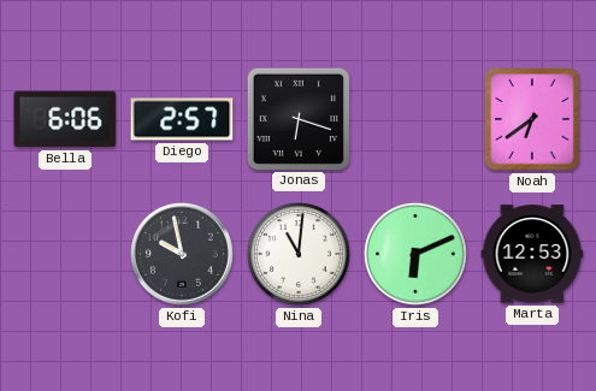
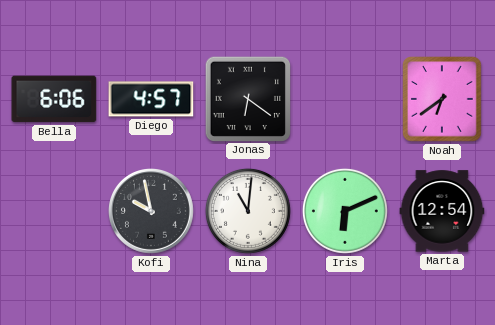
Diego: 2:57 -> 4:57 (151, 99)
Jonas: 6:18 -> 6:21 (247, 98)
Marta: 12:53 -> 12:54 (442, 211)
